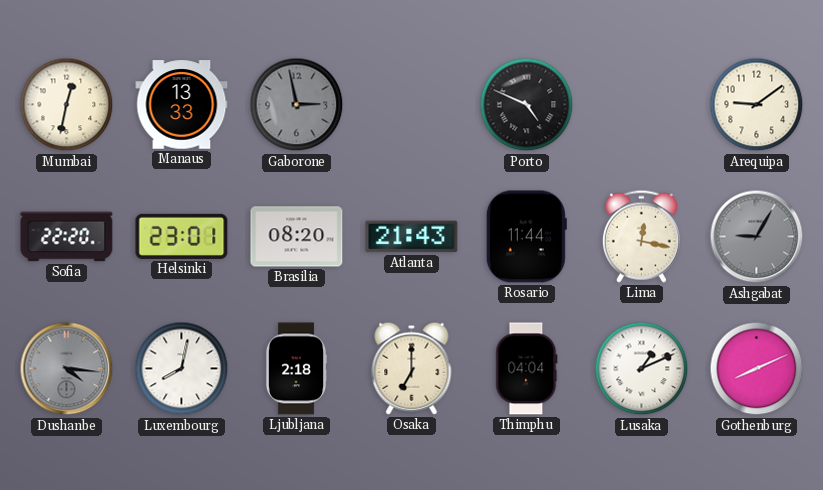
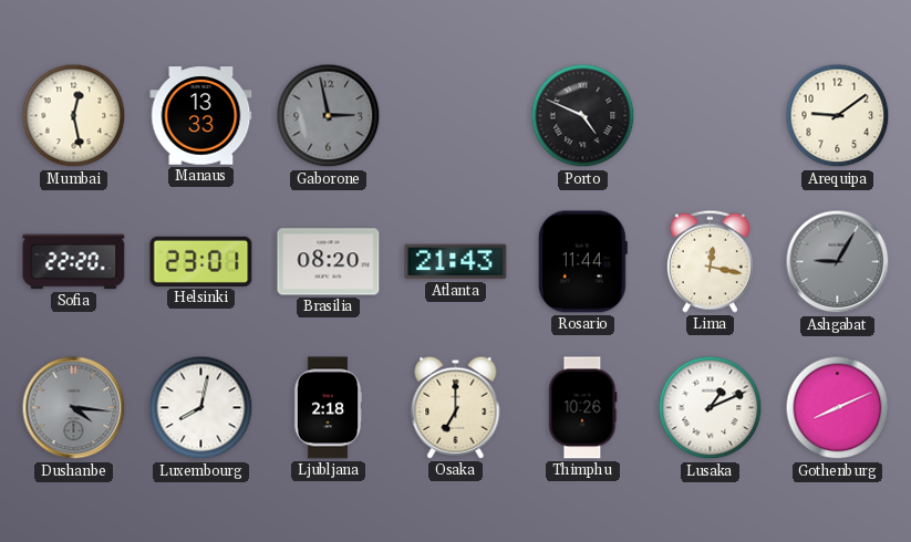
Mumbai: 12:32 -> 12:28 (74, 116)
Thimphu: 04:04 -> 10:26 (583, 408)
